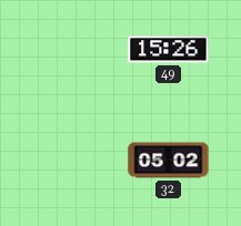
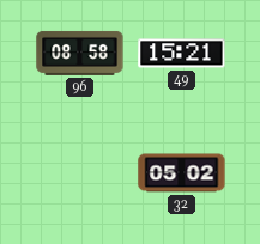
96: none -> 08:58 (80, 53)
49: 15:26 -> 15:21 (182, 54)
